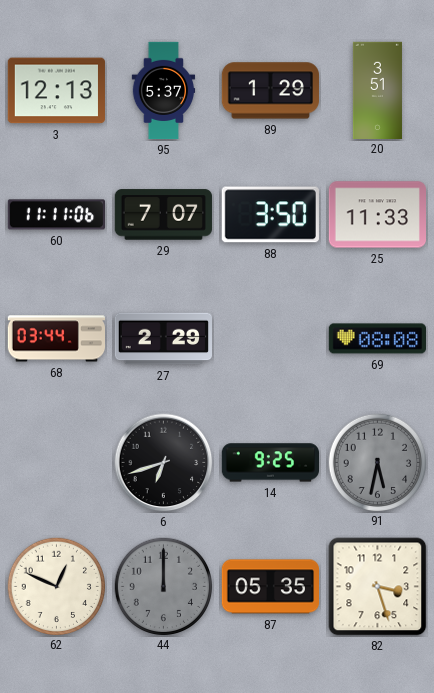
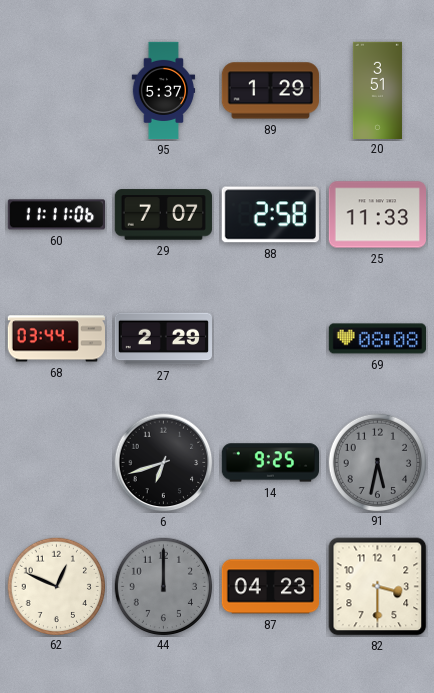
3: 12:13 -> none (56, 91)
88: 3:50 -> 2:58 (270, 215)
87: 05:35 -> 04:23 (270, 587)
82: 3:27 -> 3:30 (378, 587)
